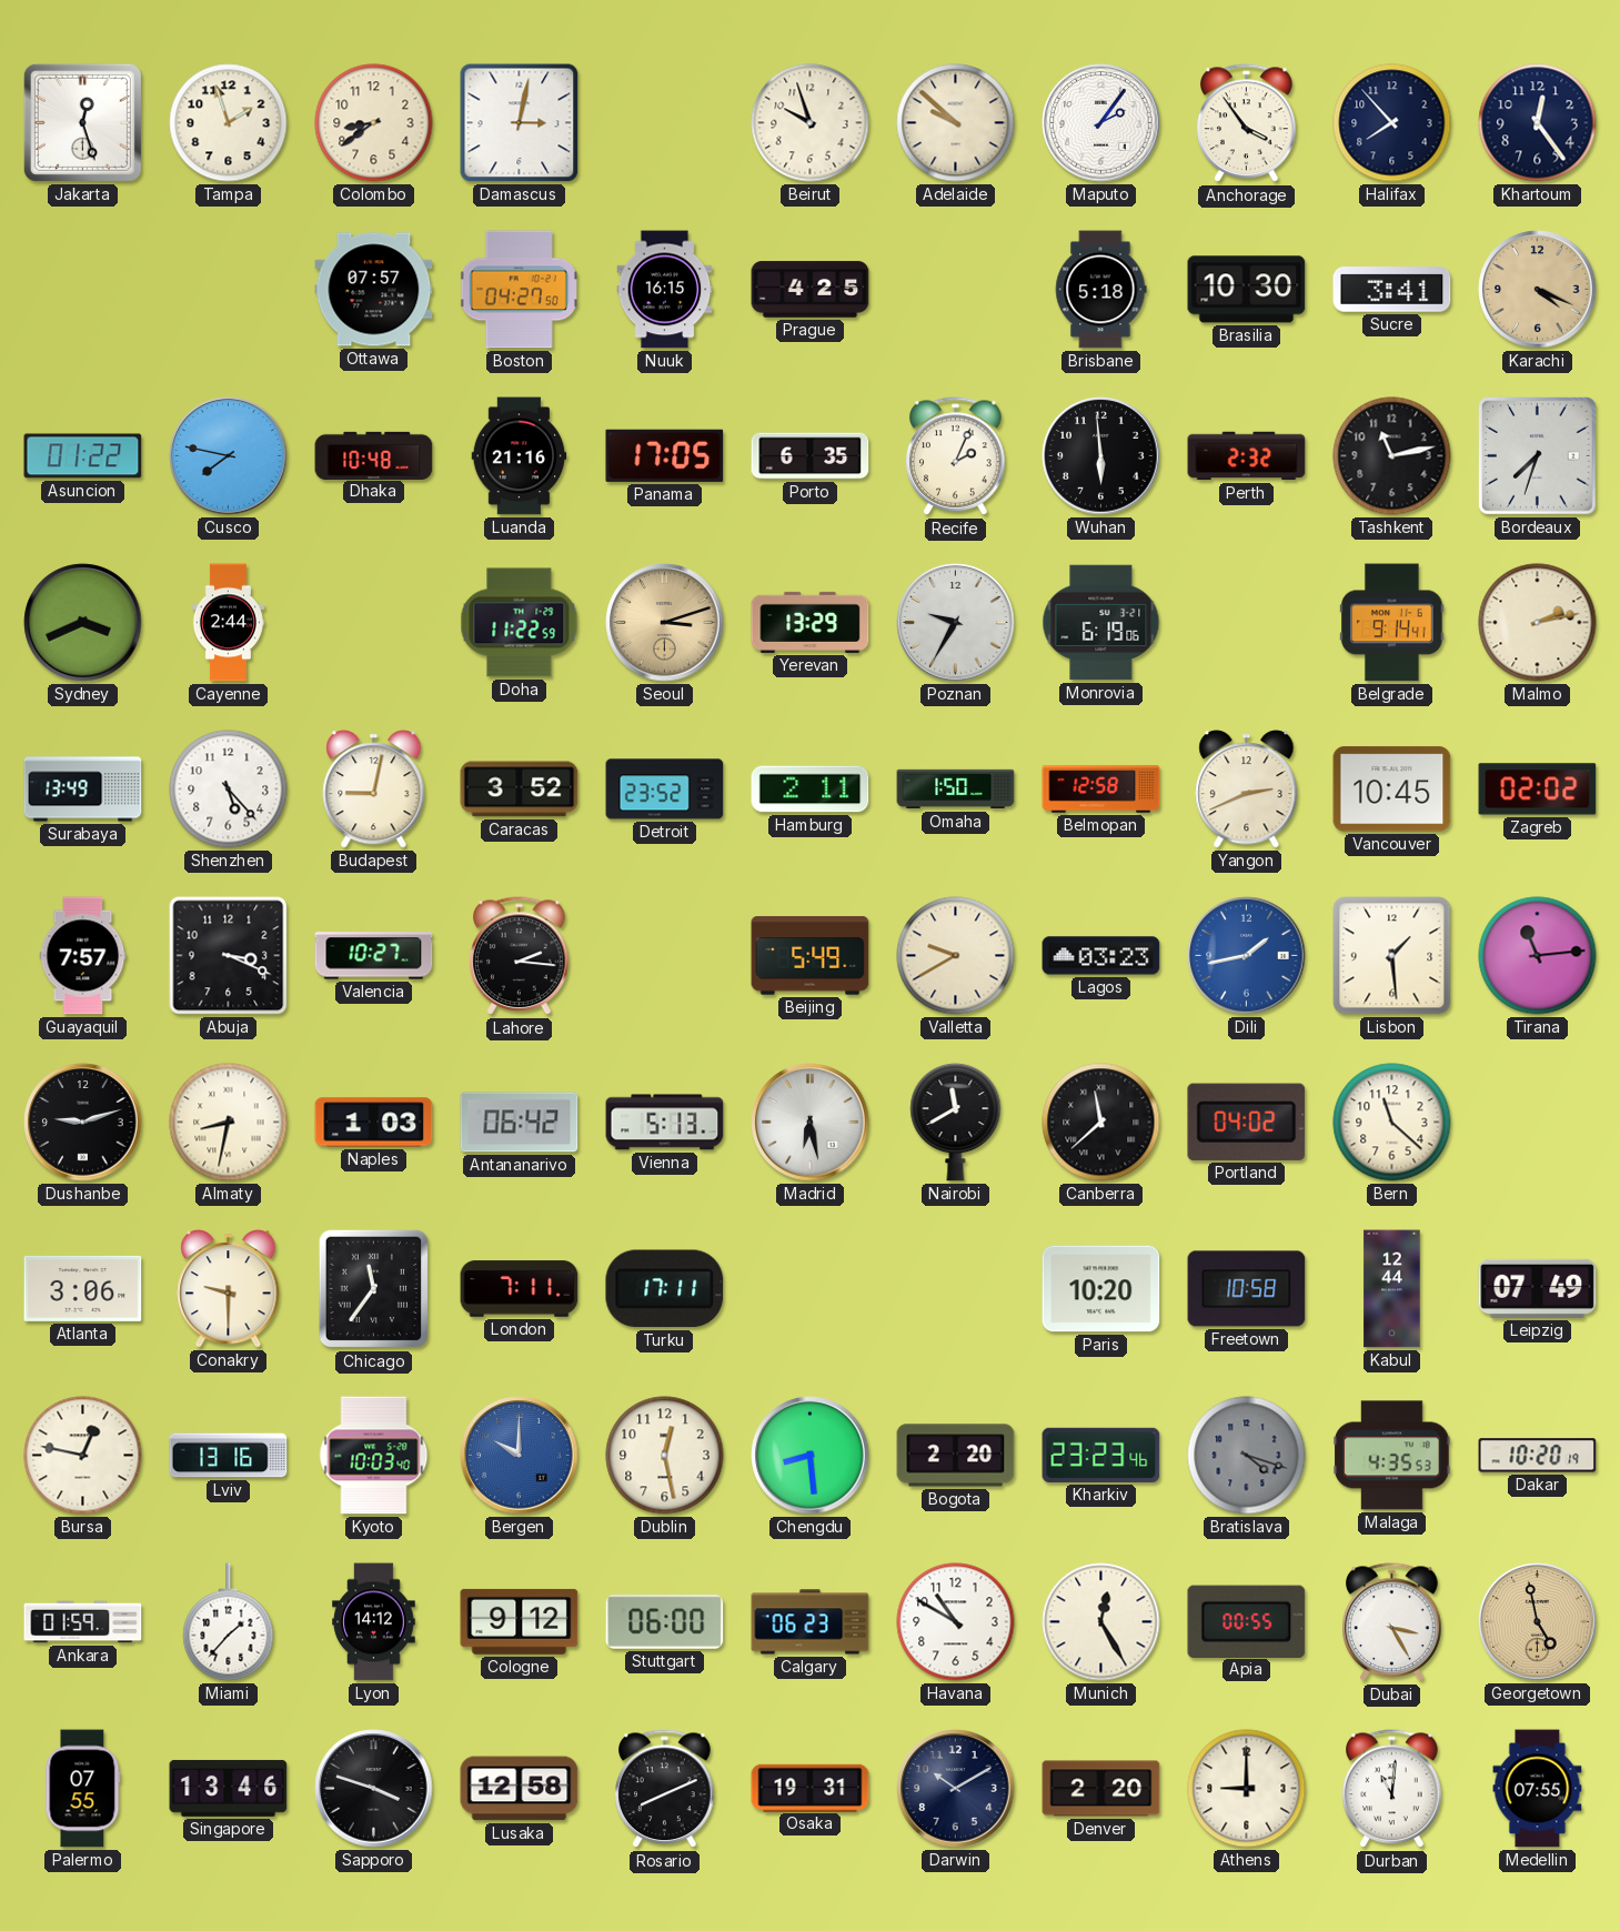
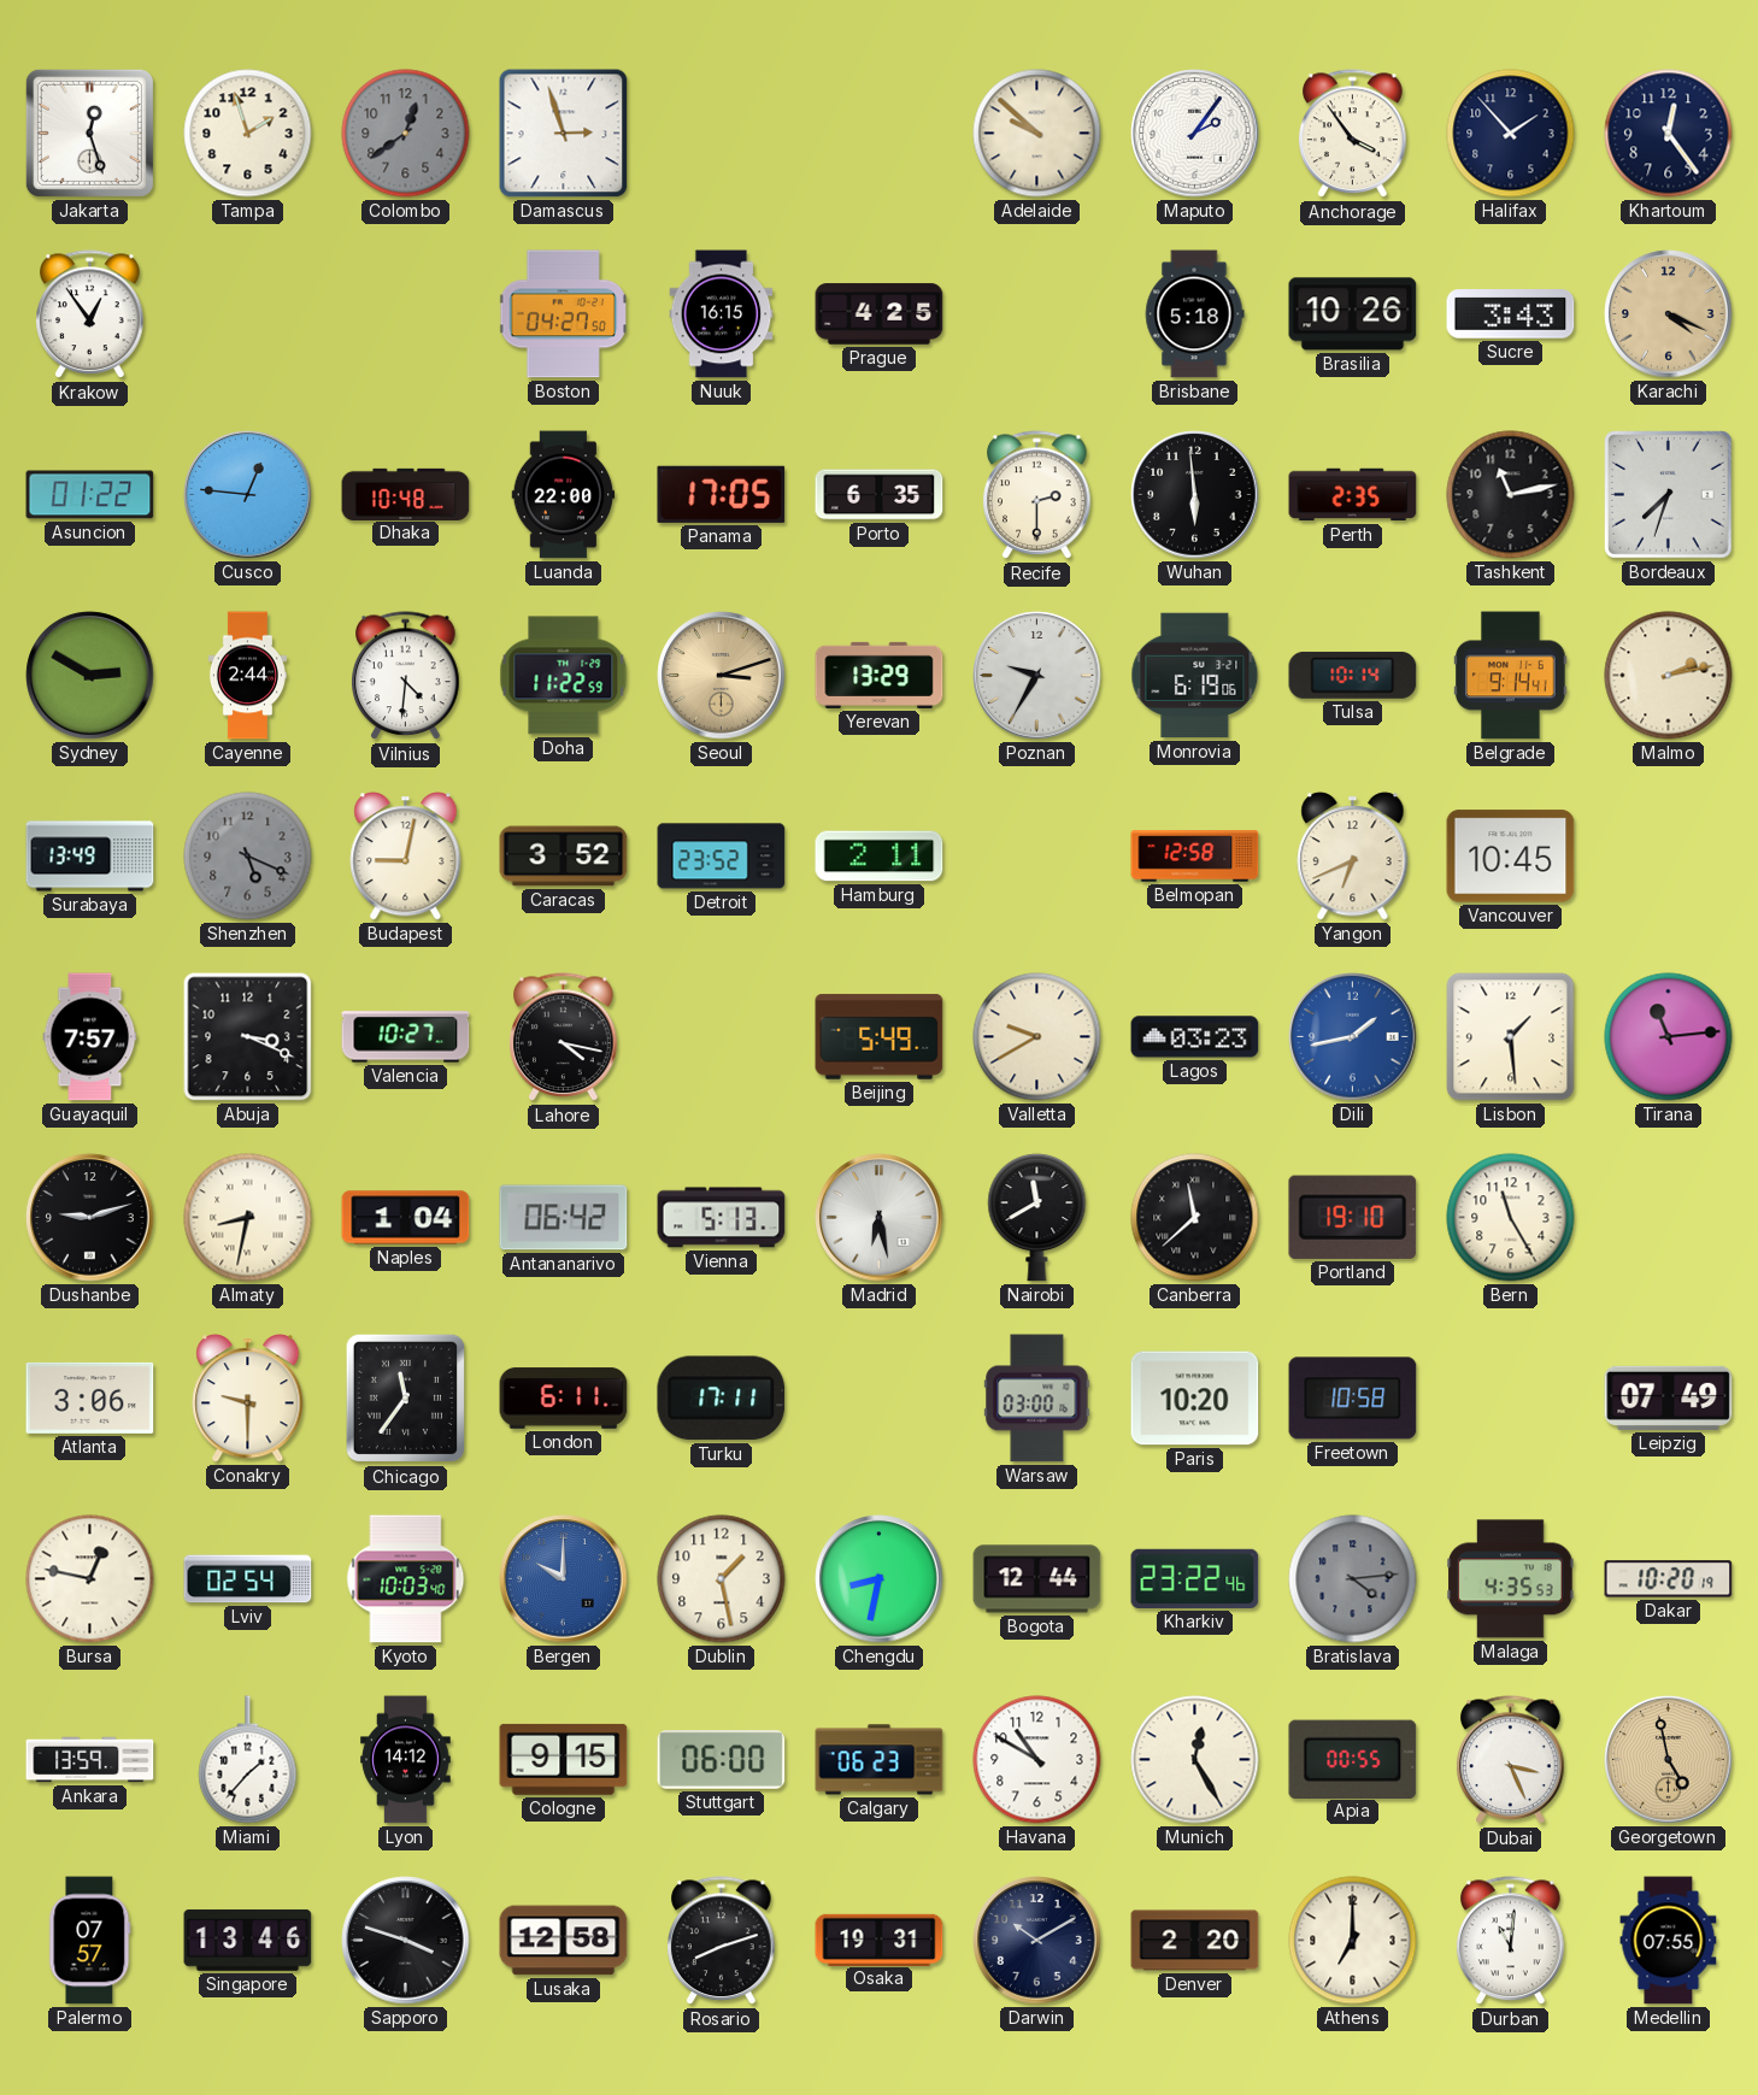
Colombo: 8:39 -> 12:39 (406, 134)
Colombo dial: cream -> grey (406, 134)
Damascus: 3:02 -> 2:57 (564, 134)
Beirut: 9:57 -> none (811, 123)
Halifax: 7:53 -> 1:53 (1511, 134)
Krakow: none -> 12:54 (90, 314)
Ottawa: 07:57 -> none (374, 290)
Brasilia: 10:30 -> 10:26 (1353, 314)
Sucre: 3:41 -> 3:43 (1511, 314)
Cusco: 7:47 -> 12:46 (248, 495)
Luanda: 21:16 -> 22:00 (564, 495)
Recife: 2:04 -> 2:30 (1037, 495)
Perth: 2:32 -> 2:35 (1353, 495)
Sydney: 3:41 -> 2:50 (90, 676)
Vilnius: none -> 4:31 (406, 676)
Tulsa: none -> 10:14 (1353, 675)
Shenzhen: 5:23 -> 5:19 (248, 857)
Shenzhen dial: white -> grey (248, 857)
Omaha: 1:50 -> none (956, 790)
Yangon: 2:41 -> 6:41 (1353, 857)
Zagreb: 02:02 -> none (1538, 790)
Lahore: 2:16 -> 4:17 (564, 1037)
Naples: 1:03 -> 1:04 (406, 1218)
Portland: 04:02 -> 19:10 (1353, 1217)
Bern: 11:22 -> 11:25 (1511, 1218)
London: 7:11 -> 6:11 (564, 1399)
Warsaw: none -> 03:00 (1037, 1399)
Kabul: 12:44 -> none (1392, 1289)
Lviv: 13:16 -> 02:54 (248, 1579)
Dublin: 12:28 -> 1:28 (722, 1579)
Chengdu: 8:29 -> 8:32 (880, 1579)
Bogota: 2:20 -> 12:44 (1037, 1579)
Kharkiv: 23:23 -> 23:22 (1195, 1578)
Bratislava: 4:18 -> 4:14 (1353, 1579)
Ankara: 01:59 -> 13:59 (90, 1760)
Cologne: 9:12 -> 9:15 (564, 1759)
Dubai: 3:25 -> 3:26 (1511, 1760)
Palermo: 07:55 -> 07:57 (90, 1941)
Rosario: 8:11 -> 8:12 (722, 1941)
Athens: 9:00 -> 7:00 (1353, 1941)
